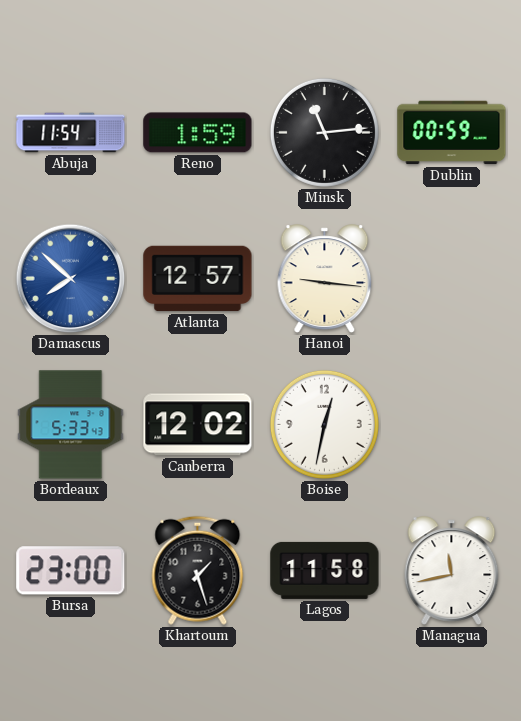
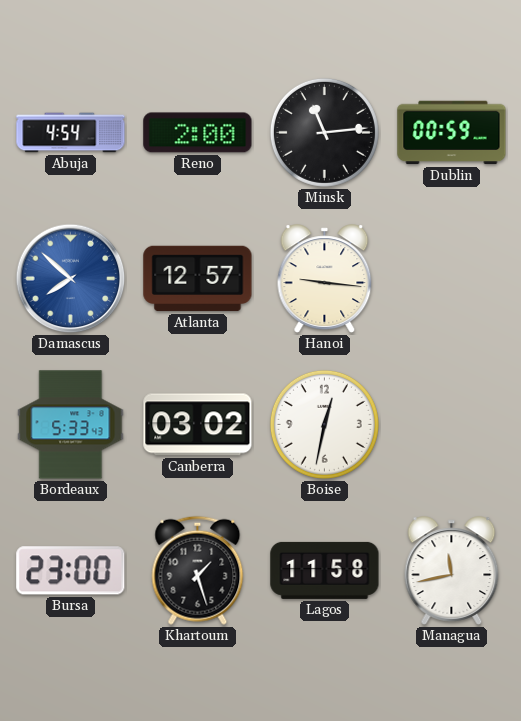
Abuja: 11:54 -> 4:54 (71, 133)
Reno: 1:59 -> 2:00 (198, 133)
Canberra: 12:02 -> 03:02 (198, 425)
